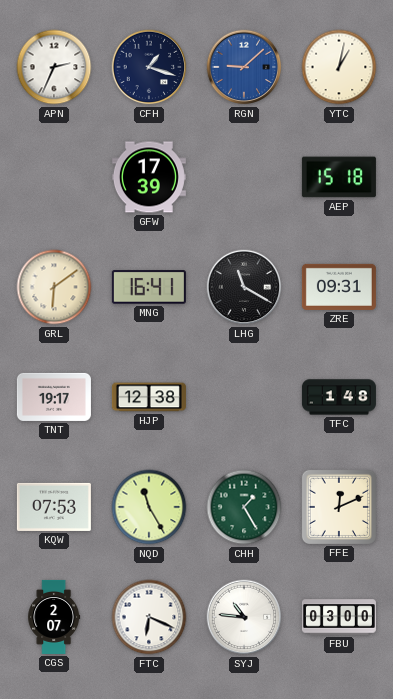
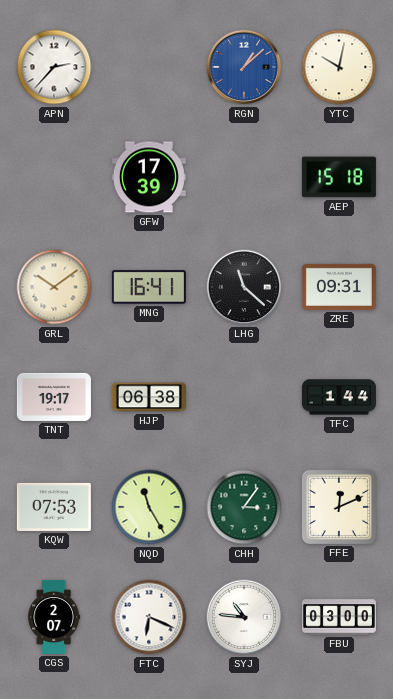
APN: 2:34 -> 2:37 (54, 67)
CFH: 1:18 -> none (149, 67)
RGN: 9:08 -> 1:08 (244, 67)
YTC: 1:02 -> 10:02 (339, 67)
GRL: 6:09 -> 10:09 (54, 287)
LHG: 11:20 -> 11:22 (244, 287)
HJP: 12:38 -> 06:38 (149, 397)
TFC: 1:48 -> 1:44 (339, 397)
CHH: 1:25 -> 3:06 (244, 507)
